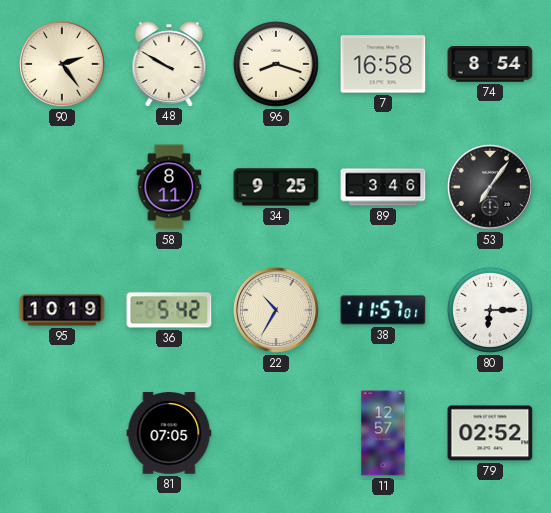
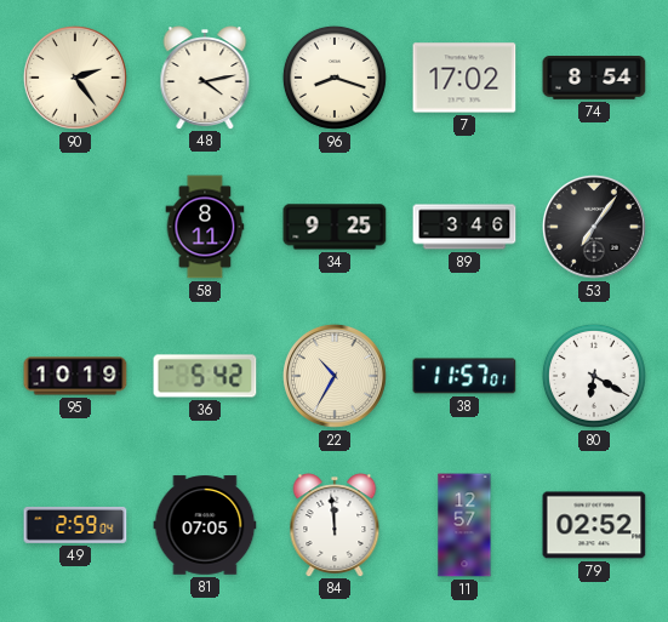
48: 9:50 -> 4:13 (205, 78)
7: 16:58 -> 17:02 (464, 78)
80: 6:15 -> 6:20 (594, 376)
49: none -> 2:59 (75, 525)
84: none -> 11:59 (335, 525)
